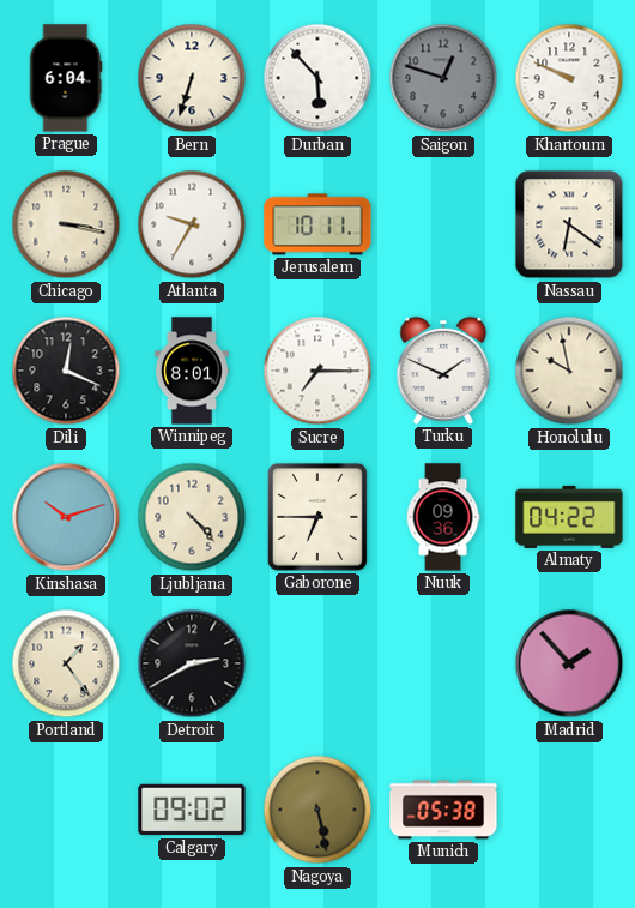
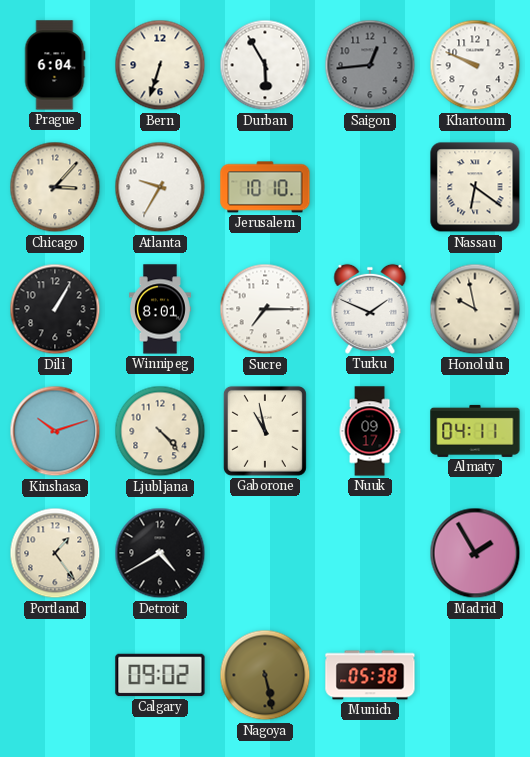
Durban: 5:53 -> 5:55 (265, 65)
Saigon: 12:48 -> 12:44 (370, 65)
Chicago: 3:17 -> 3:07 (55, 187)
Jerusalem: 10:11 -> 10:10 (265, 187)
Dili: 12:19 -> 1:05 (55, 309)
Gaborone: 6:45 -> 10:58 (265, 431)
Nuuk: 09:36 -> 09:17 (370, 431)
Almaty: 04:22 -> 04:11 (475, 431)
Detroit: 2:40 -> 4:40 (160, 553)
Madrid: 1:53 -> 1:55 (475, 553)
